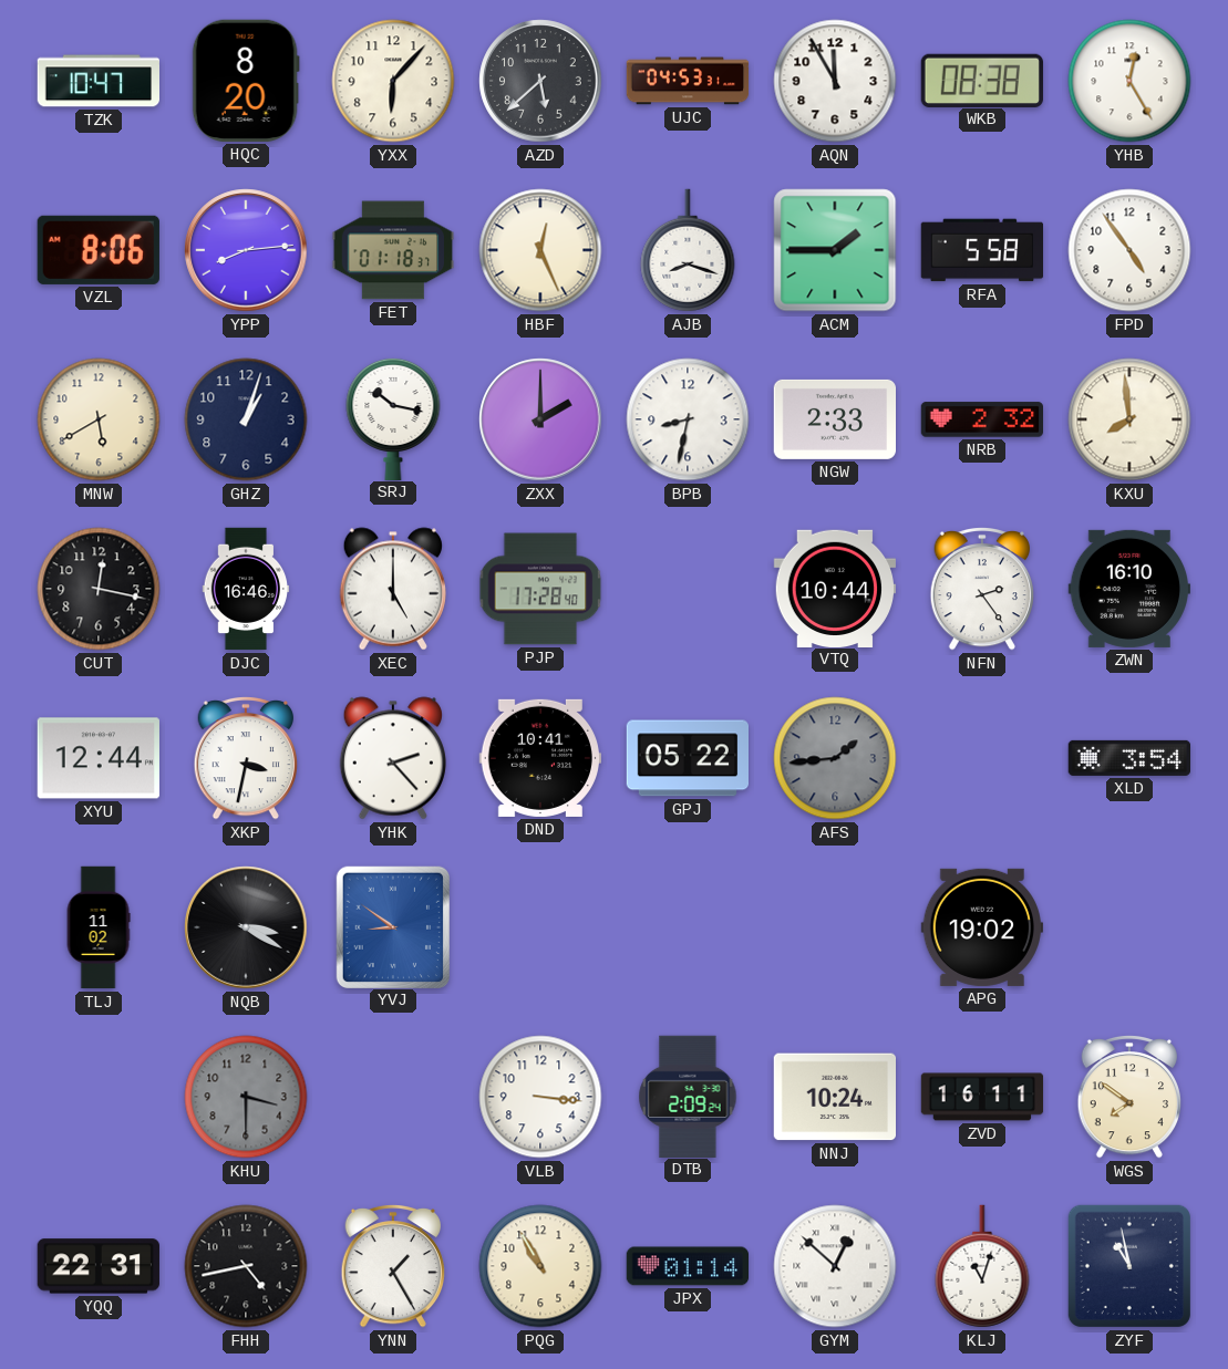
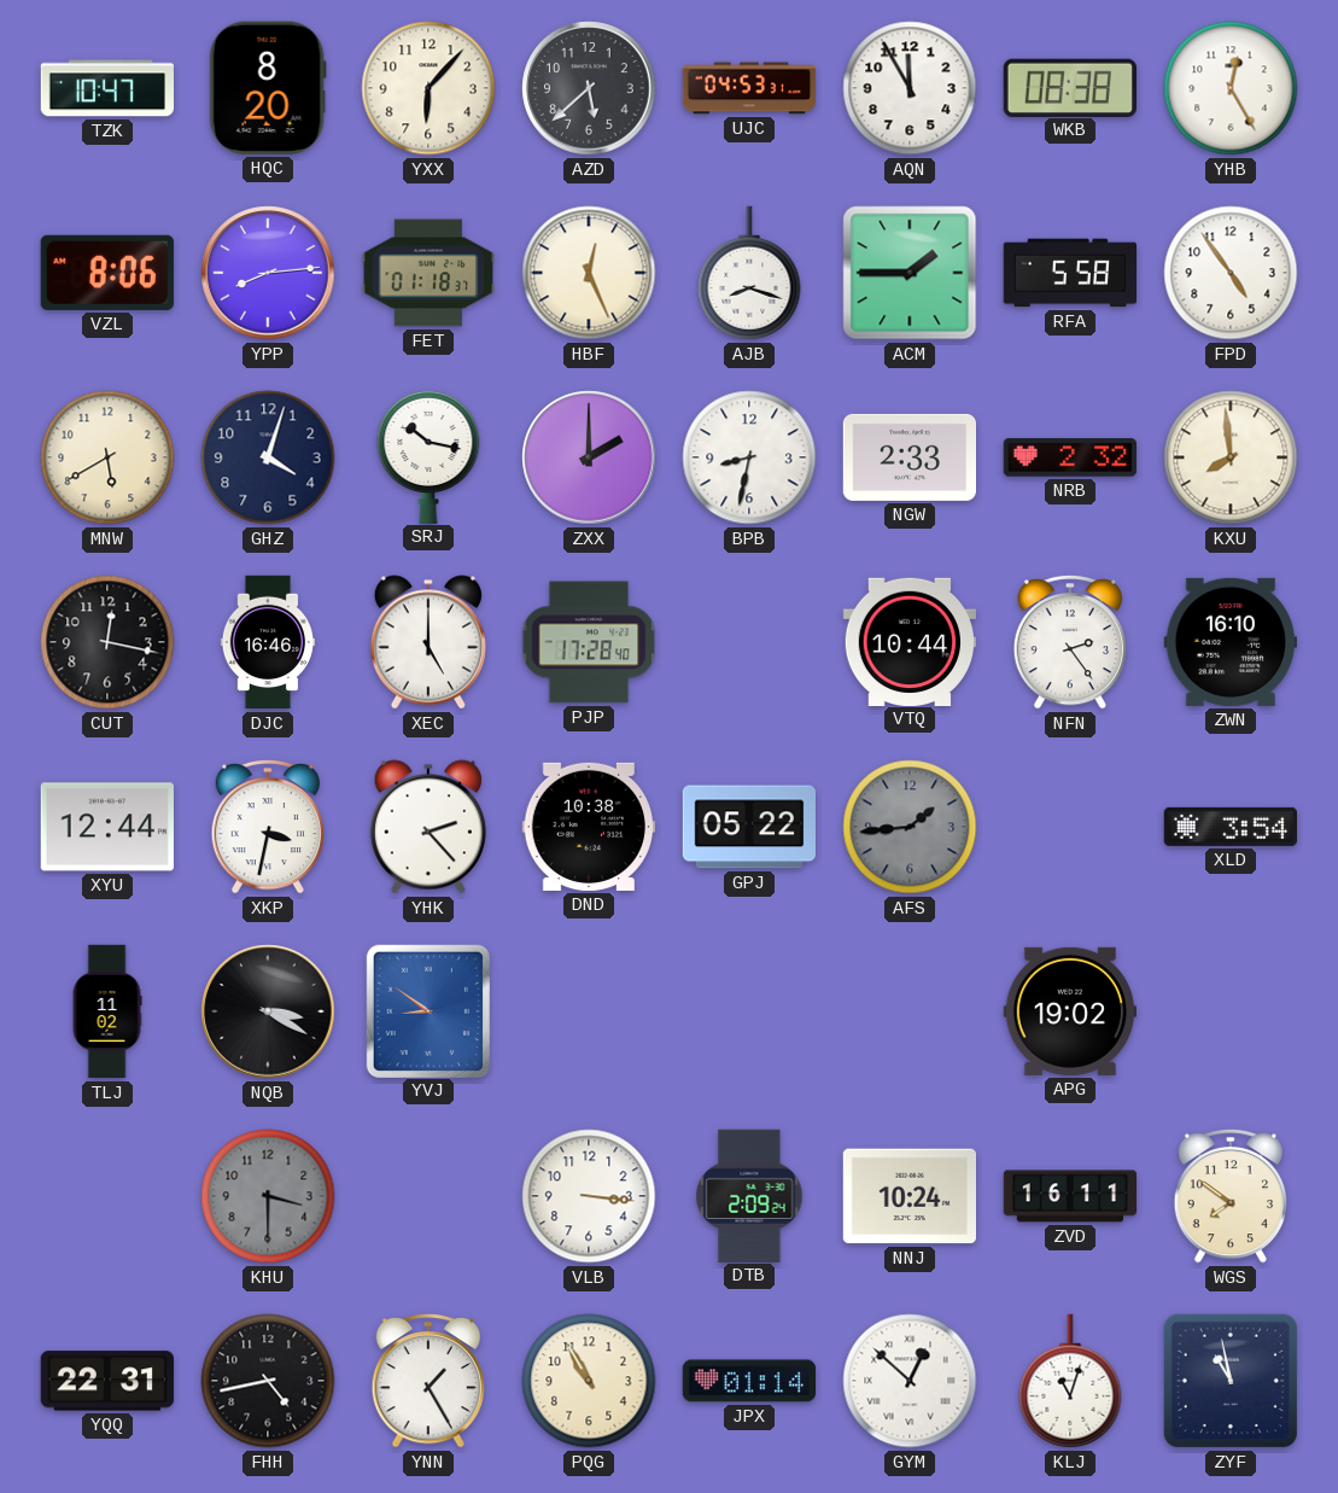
GHZ: 1:03 -> 4:03 (268, 457)
DND: 10:41 -> 10:38 (588, 827)
